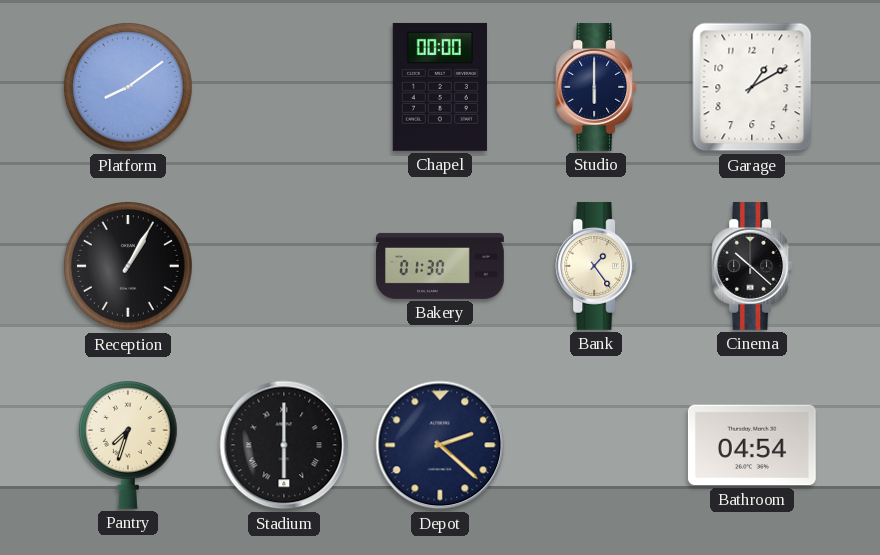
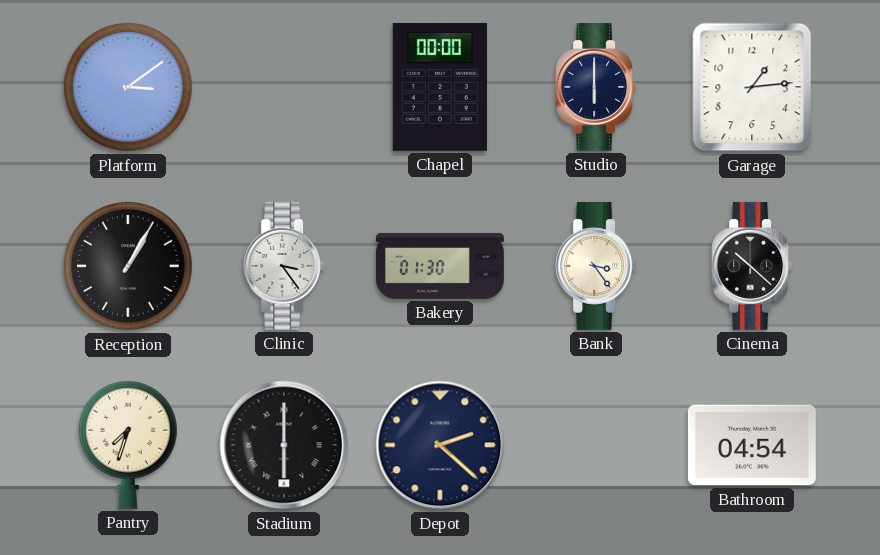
Platform: 8:09 -> 3:09 (128, 87)
Garage: 1:10 -> 1:14 (752, 87)
Clinic: none -> 3:24 (284, 266)
Bank: 1:24 -> 3:24 (596, 266)
